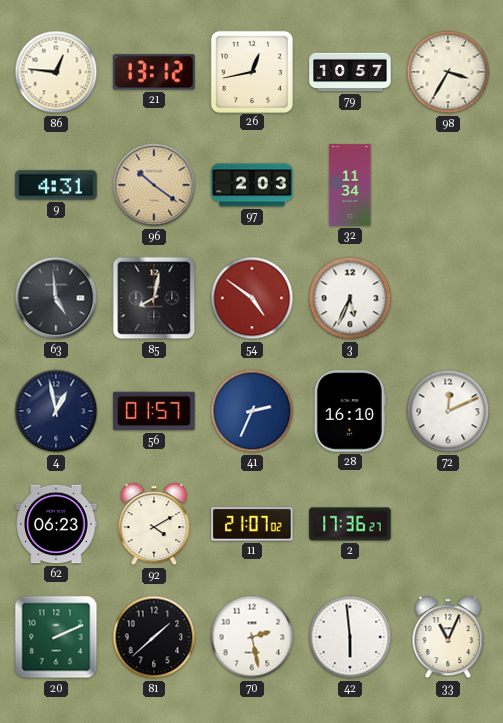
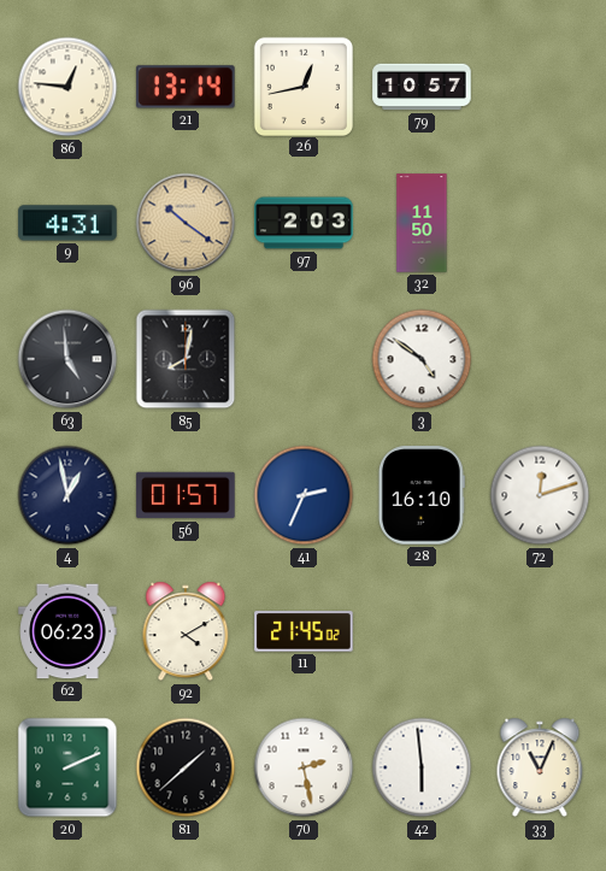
21: 13:12 -> 13:14 (186, 87)
98: 3:35 -> none (448, 72)
32: 11:34 -> 11:50 (422, 223)
54: 4:51 -> none (252, 298)
3: 5:34 -> 4:51 (422, 359)
72: 12:11 -> 12:12 (540, 495)
11: 21:07 -> 21:45 (304, 631)
2: 17:36 -> none (350, 524)
